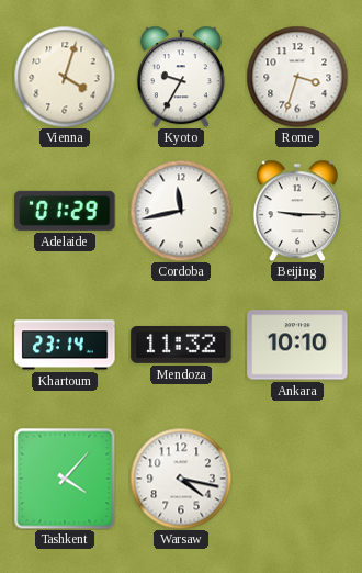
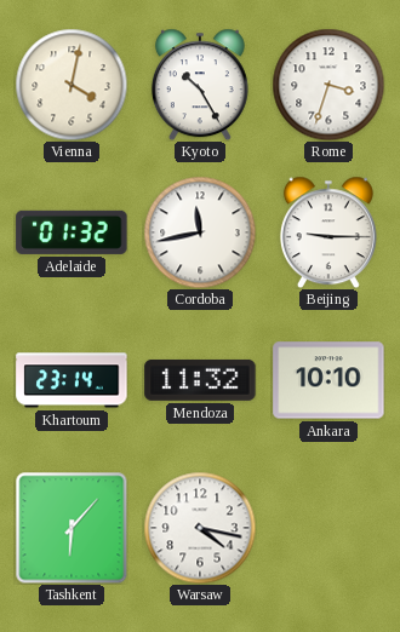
Vienna: 4:03 -> 4:02 (72, 85)
Kyoto: 9:35 -> 10:25 (200, 85)
Adelaide: 01:29 -> 01:32 (72, 232)
Tashkent: 4:07 -> 6:07 (72, 528)
